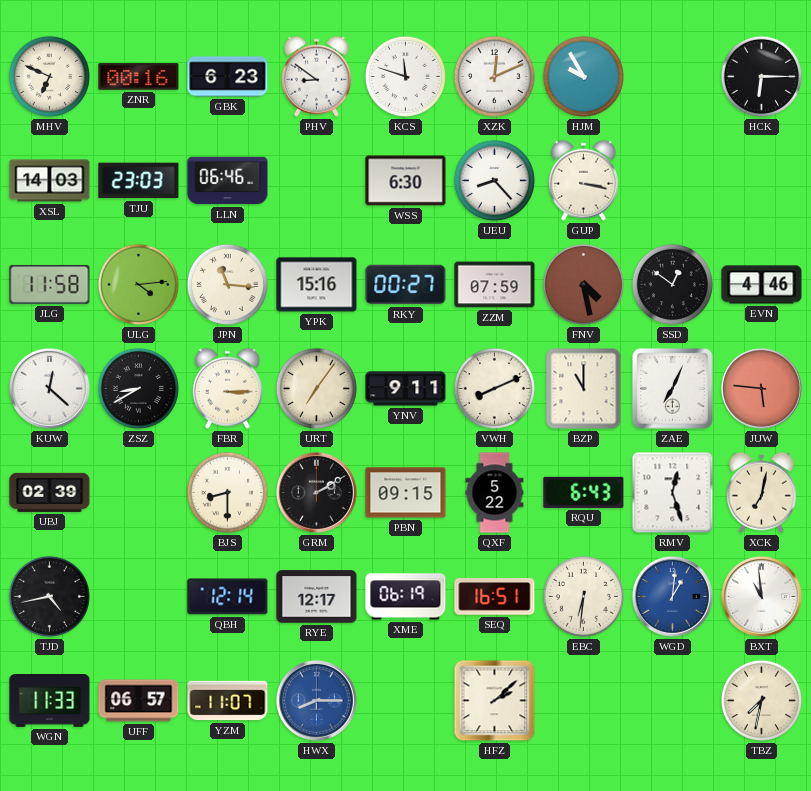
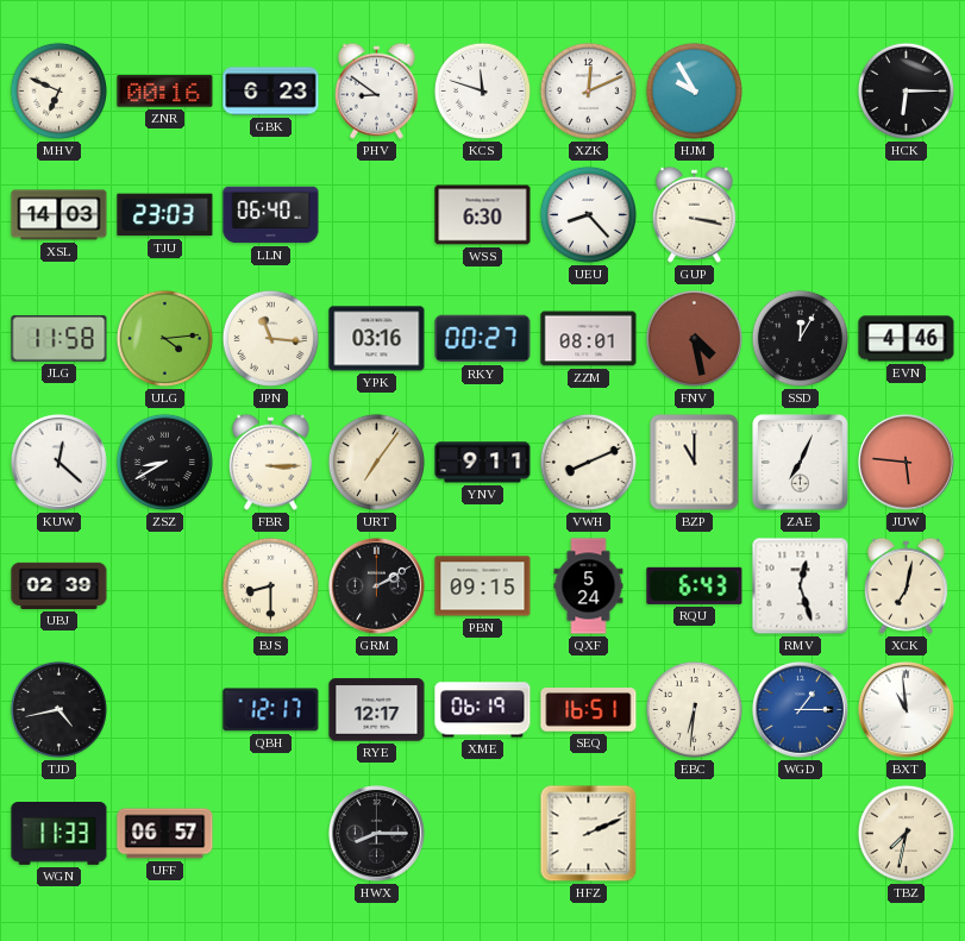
LLN: 06:46 -> 06:40 (271, 215)
YPK: 15:16 -> 03:16 (377, 339)
ZZM: 07:59 -> 08:01 (589, 339)
SSD: 12:51 -> 12:05 (800, 338)
QXF: 5:22 -> 5:24 (589, 586)
QBH: 12:14 -> 12:17 (271, 710)
WGD: 1:01 -> 1:15 (800, 709)
YZM: 11:07 -> none (228, 701)
HWX dial: blue -> black (376, 833)
HFZ: 2:08 -> 2:11 (589, 834)
